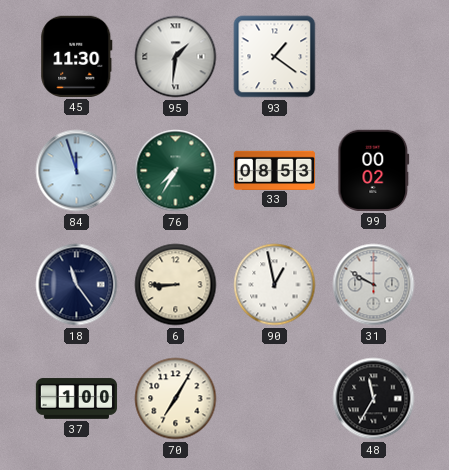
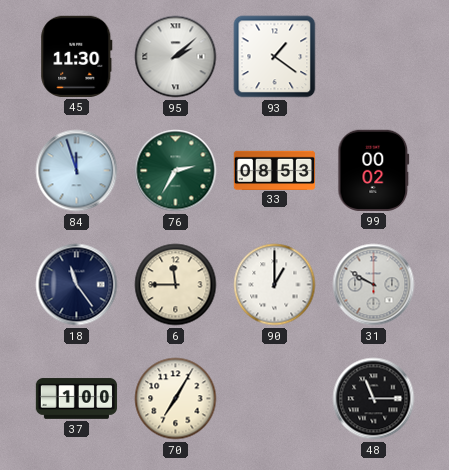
95: 1:31 -> 2:08 (176, 57)
76: 7:35 -> 2:35 (176, 171)
6: 8:45 -> 11:45 (176, 285)
90: 12:58 -> 1:00 (275, 285)
48: 11:35 -> 11:15 (374, 399)
